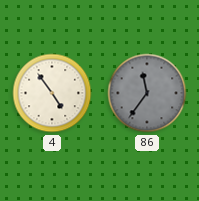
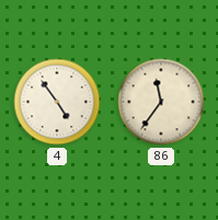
86 dial: grey -> cream (161, 102)
